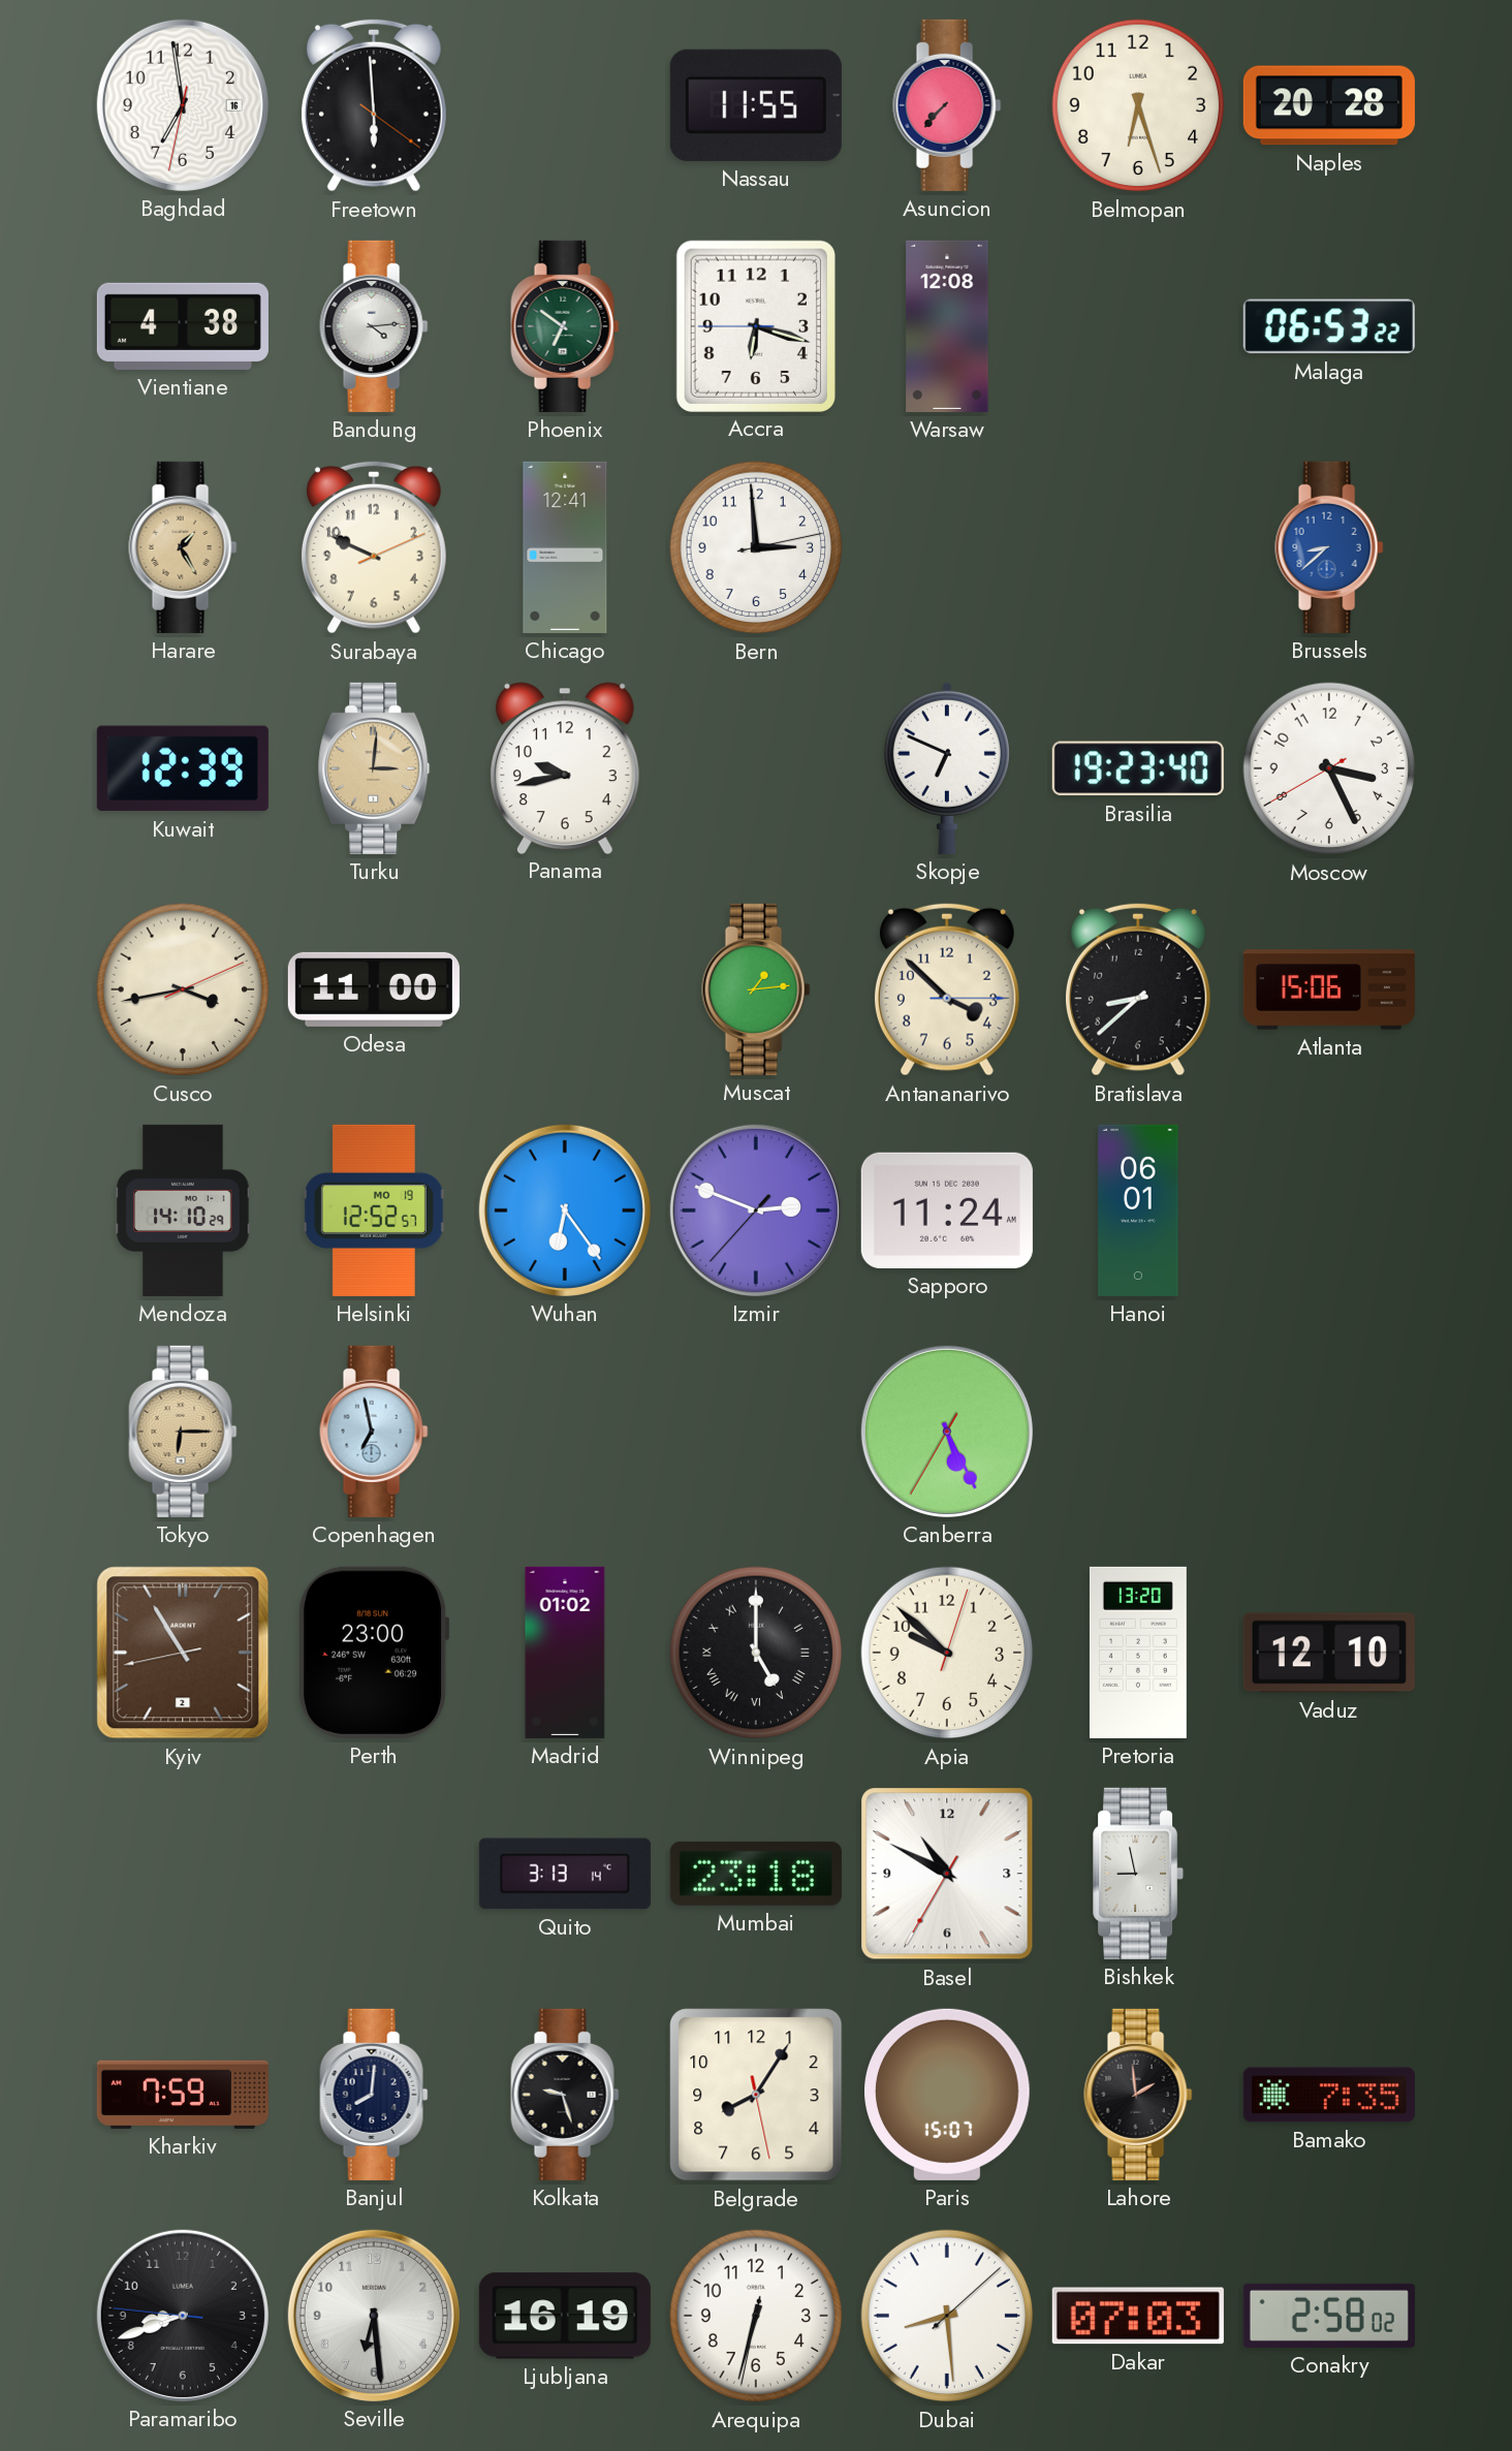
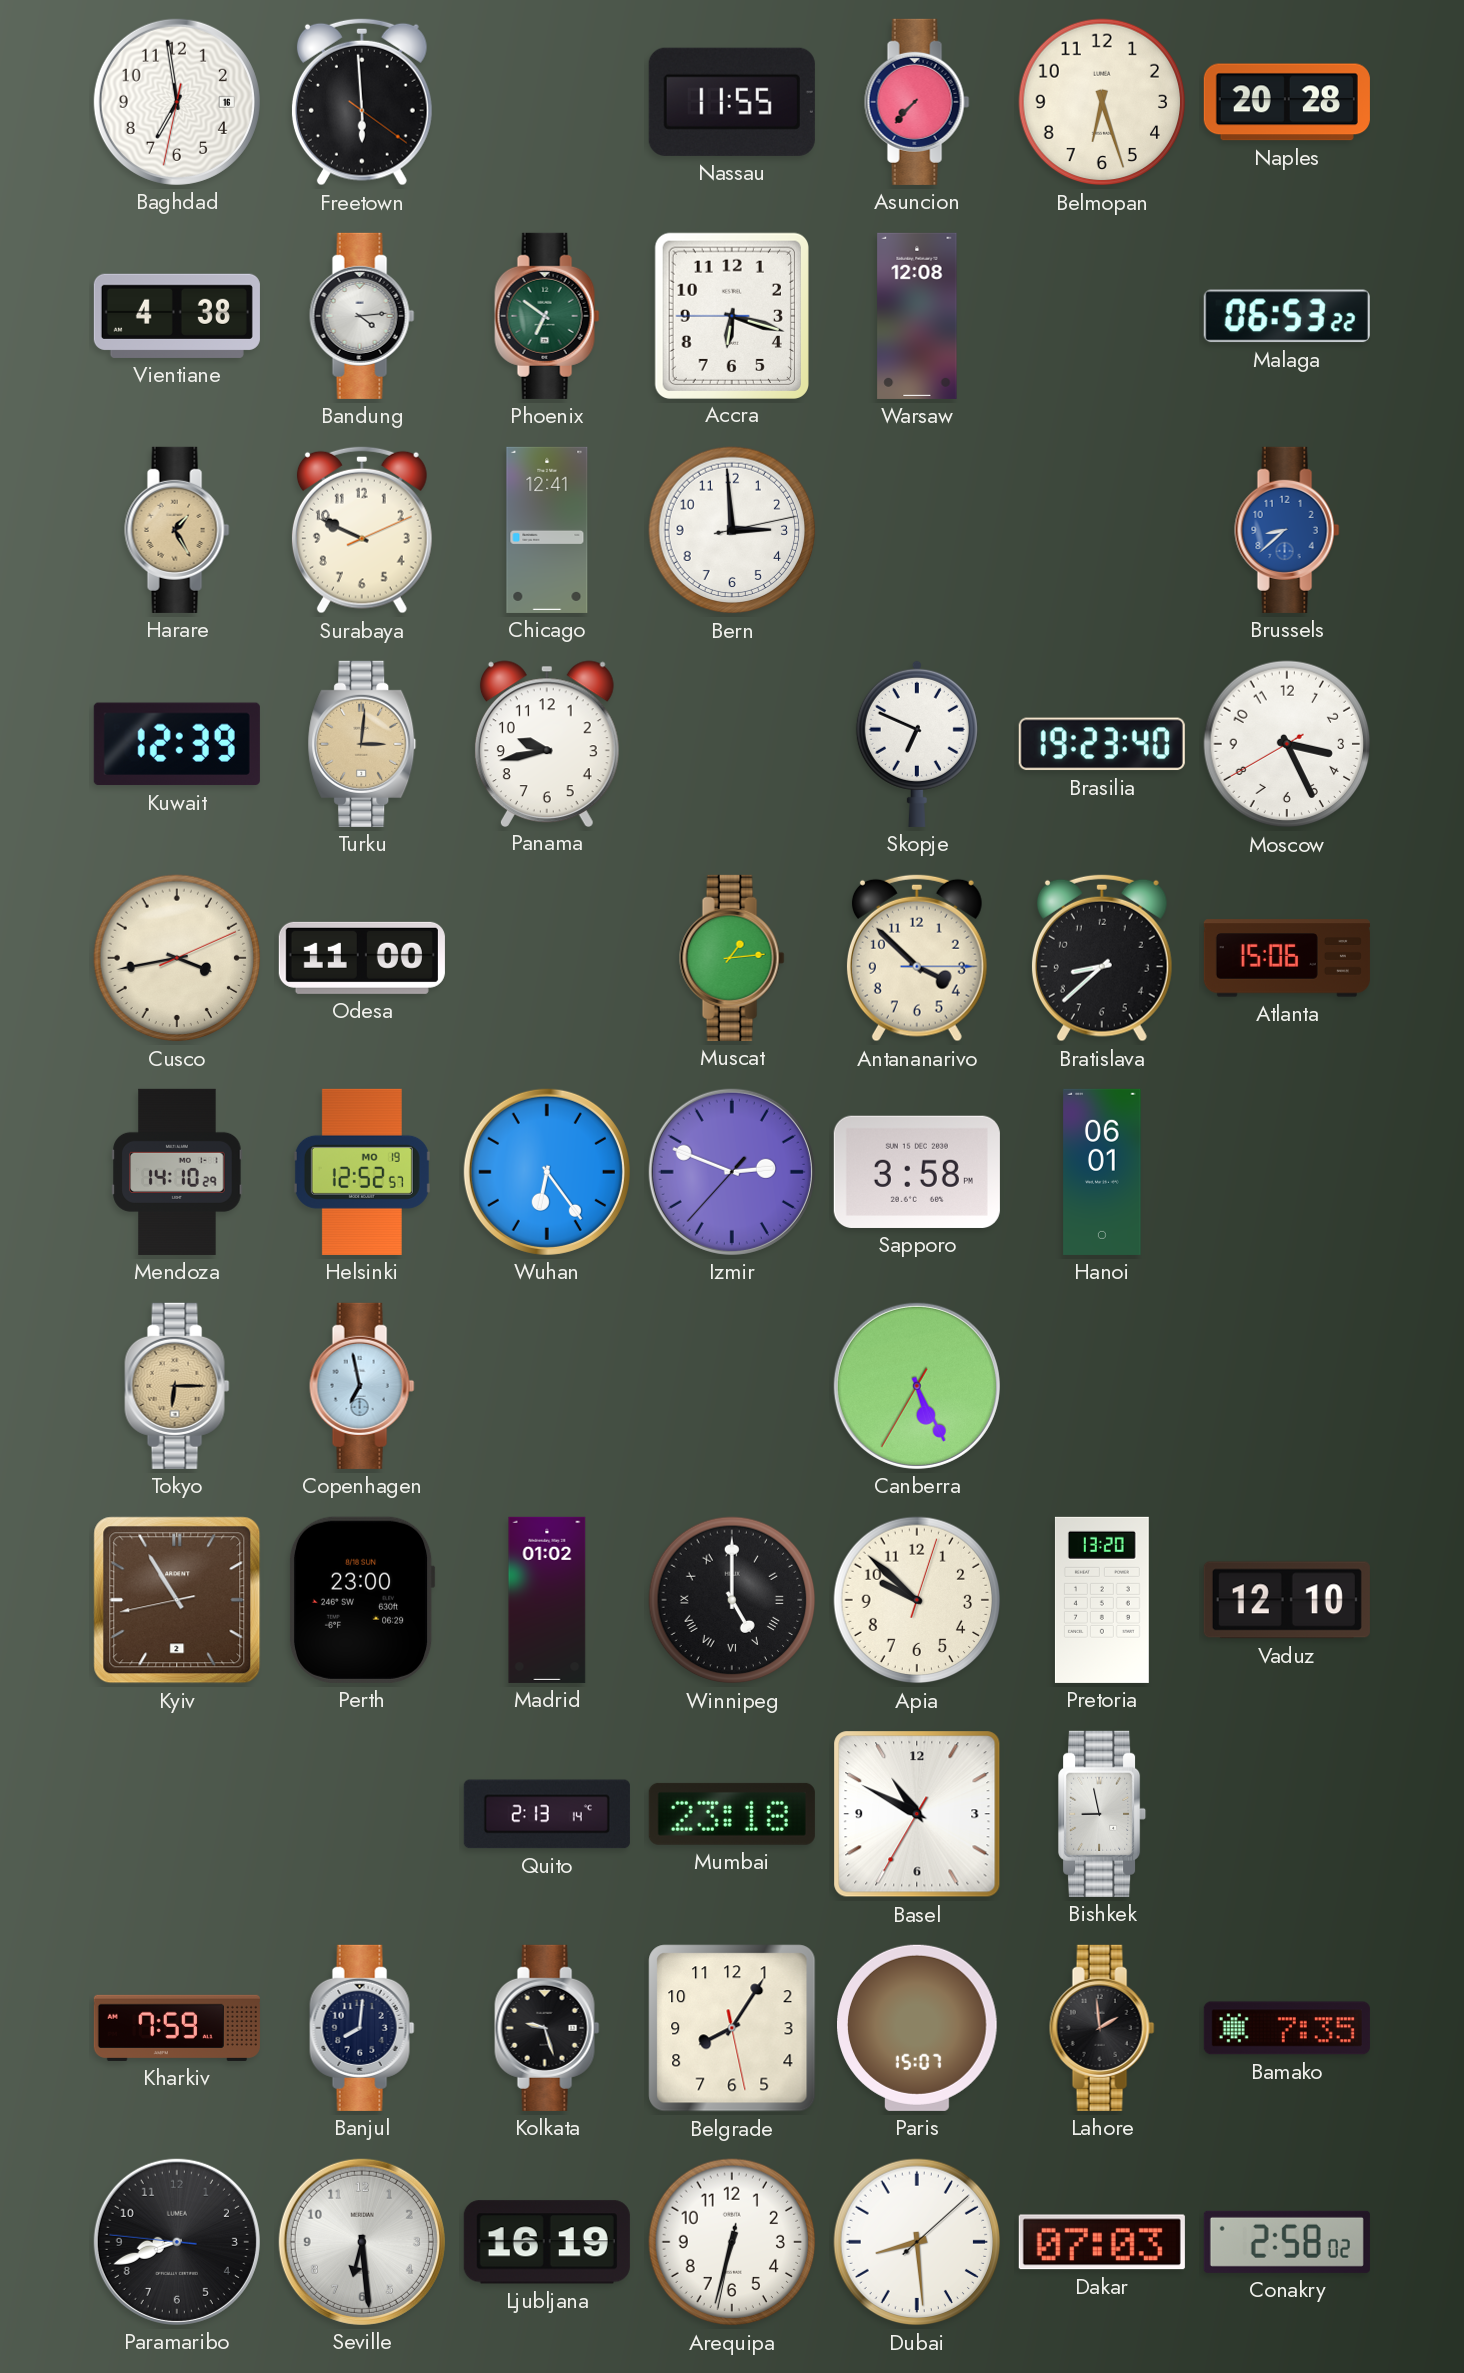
Sapporo: 11:24 -> 3:58 (917, 1172)
Quito: 3:13 -> 2:13 (547, 1814)
